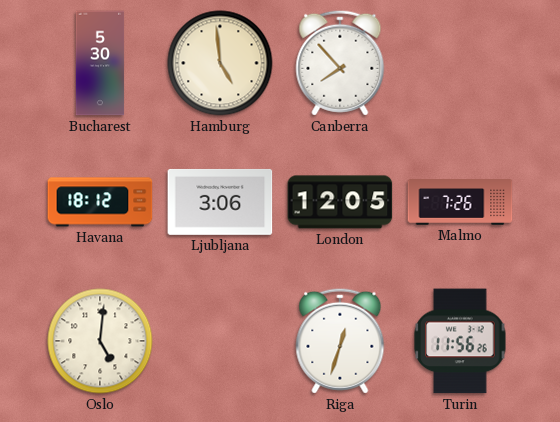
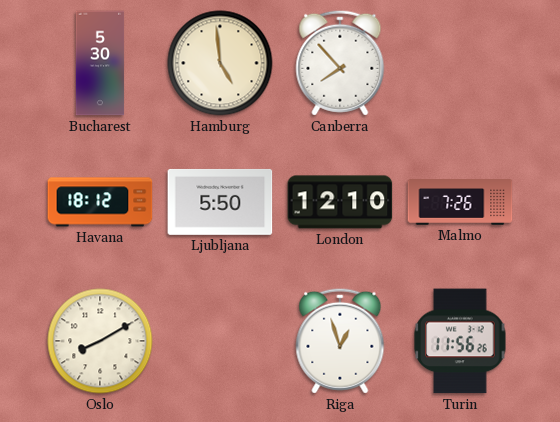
Ljubljana: 3:06 -> 5:50 (220, 202)
London: 12:05 -> 12:10 (340, 202)
Oslo: 5:01 -> 8:10 (100, 341)
Riga: 12:33 -> 12:57 (340, 341)
